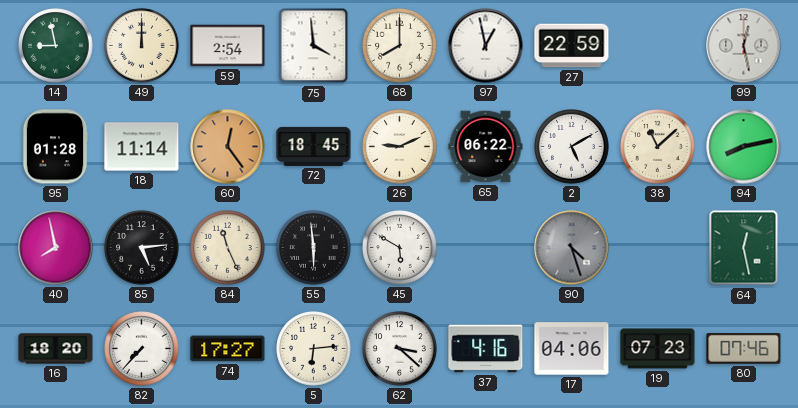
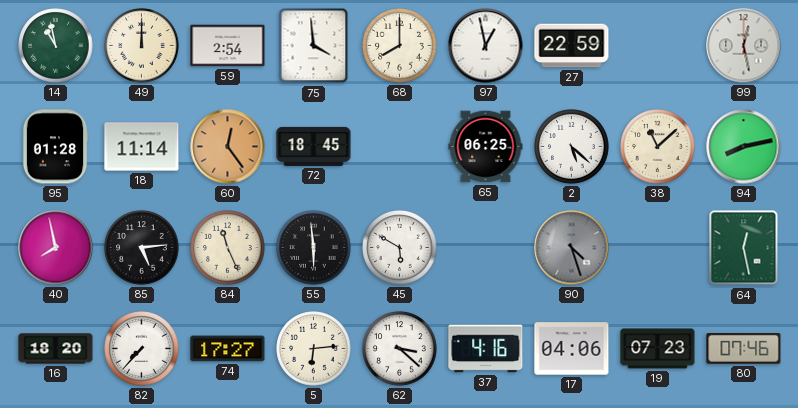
14: 8:58 -> 10:58 (56, 46)
26: 9:11 -> none (400, 147)
65: 06:22 -> 06:25 (486, 147)
2: 5:10 -> 5:22 (572, 147)
